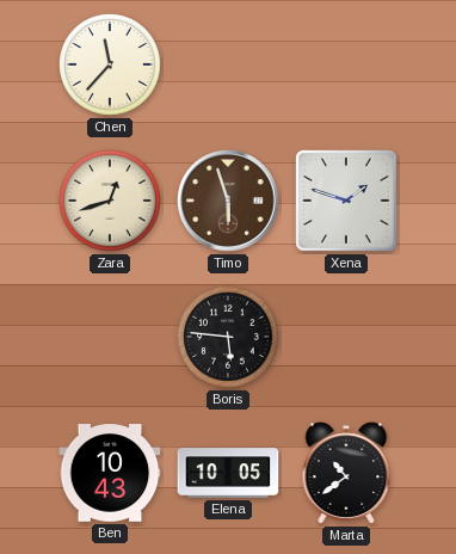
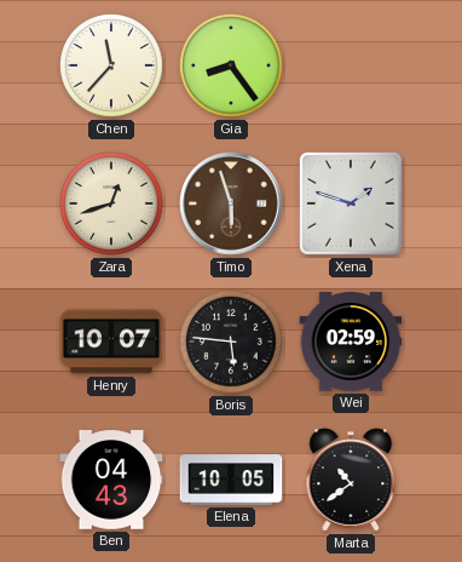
Gia: none -> 8:24 (231, 65)
Henry: none -> 10:07 (111, 342)
Wei: none -> 02:59 (351, 343)
Ben: 10:43 -> 04:43 (111, 480)
